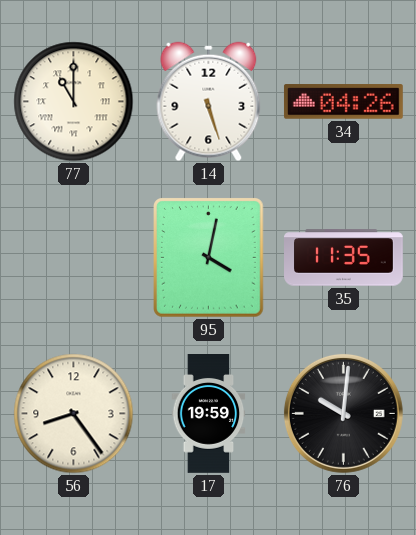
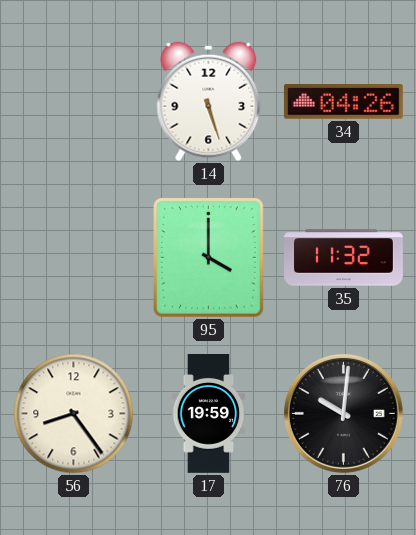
77: 11:00 -> none (74, 102)
95: 4:02 -> 4:00 (209, 258)
35: 11:35 -> 11:32 (344, 258)
